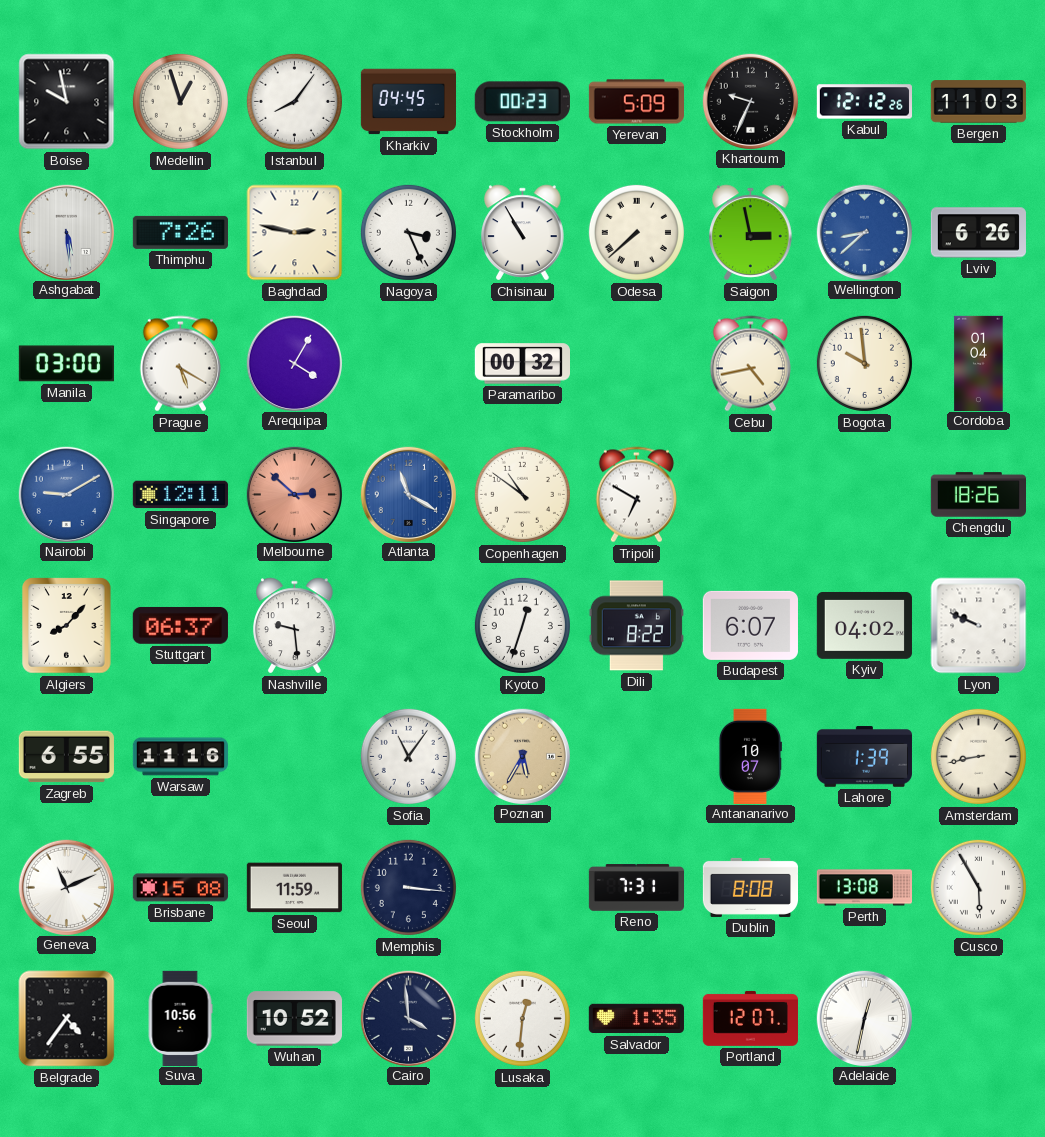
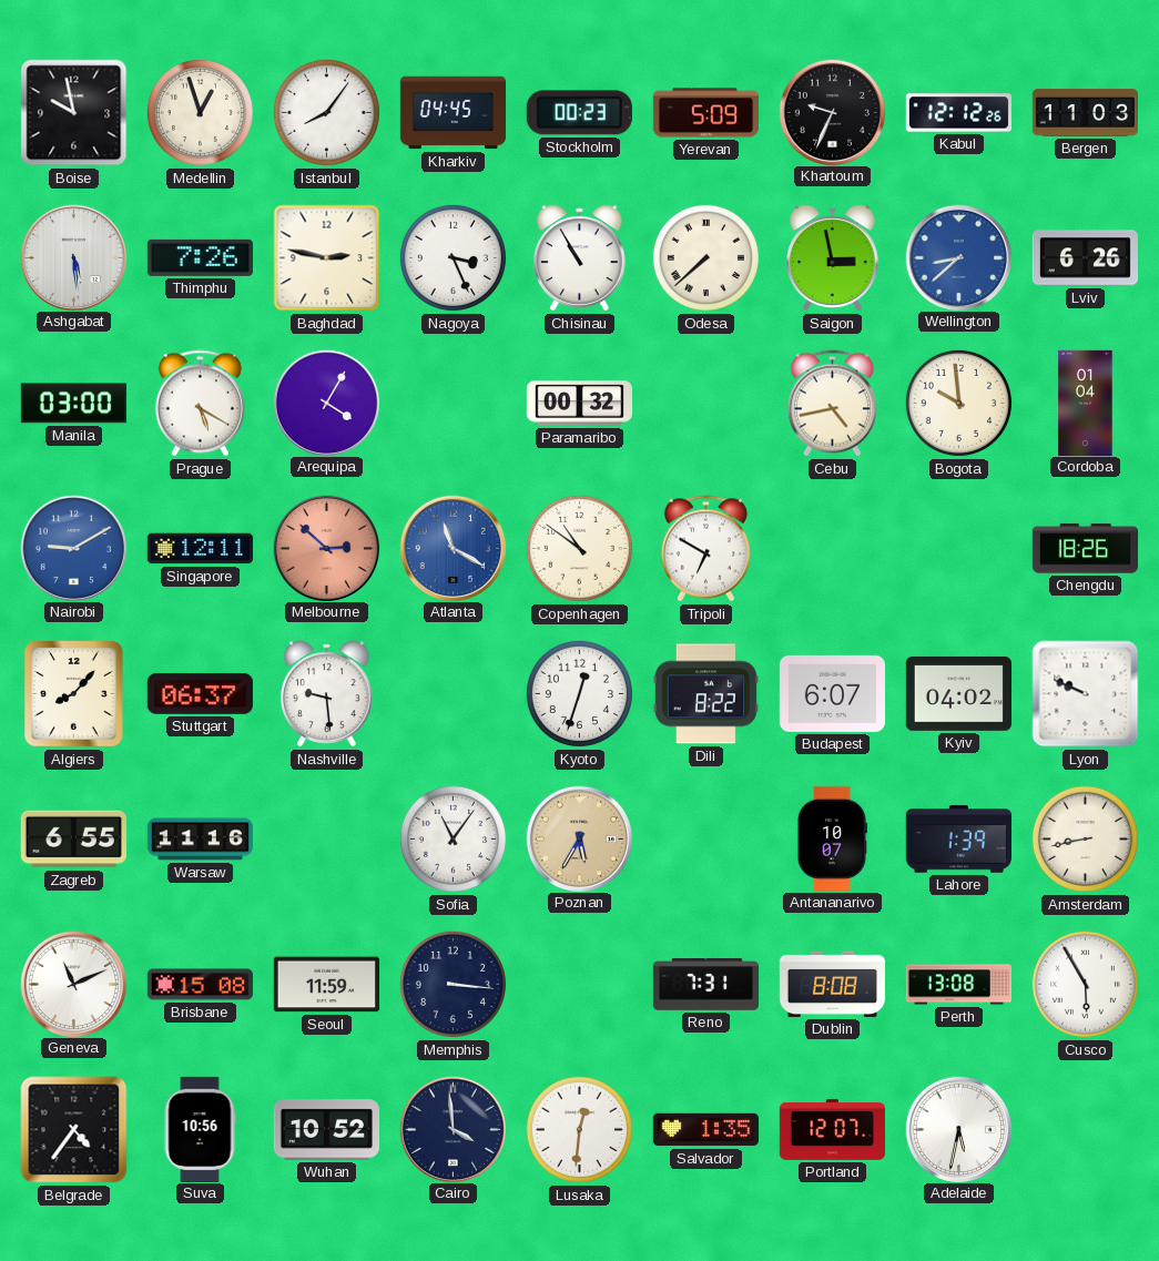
Adelaide: 12:32 -> 5:32 (958, 1129)
